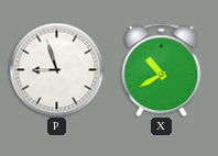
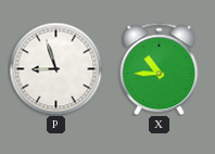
X: 10:40 -> 10:45 (160, 68)
